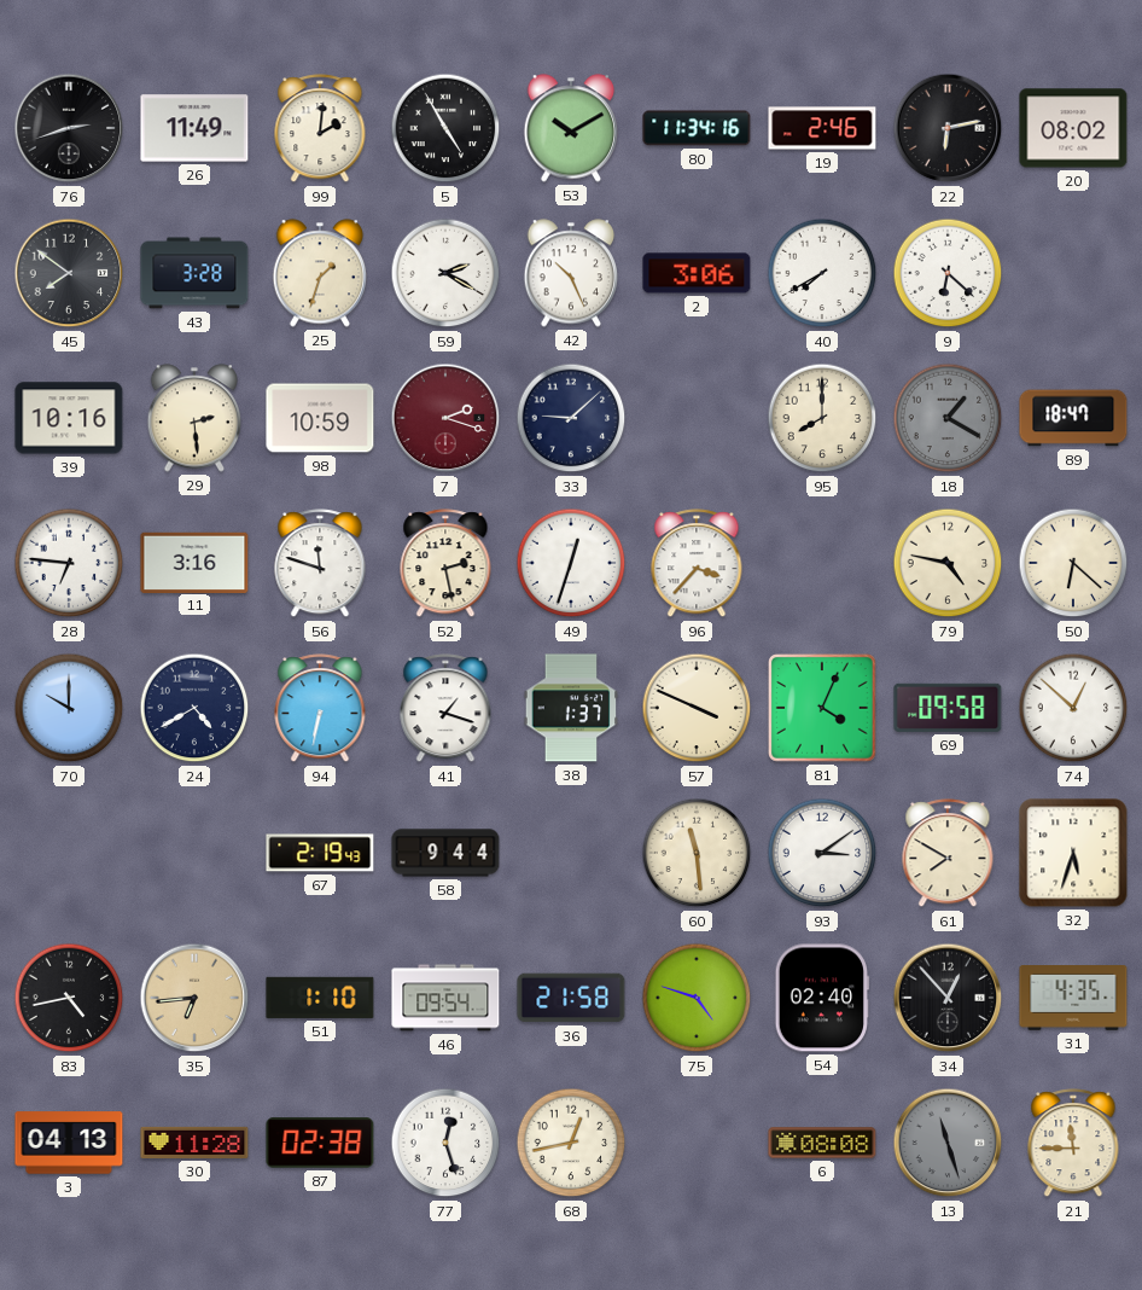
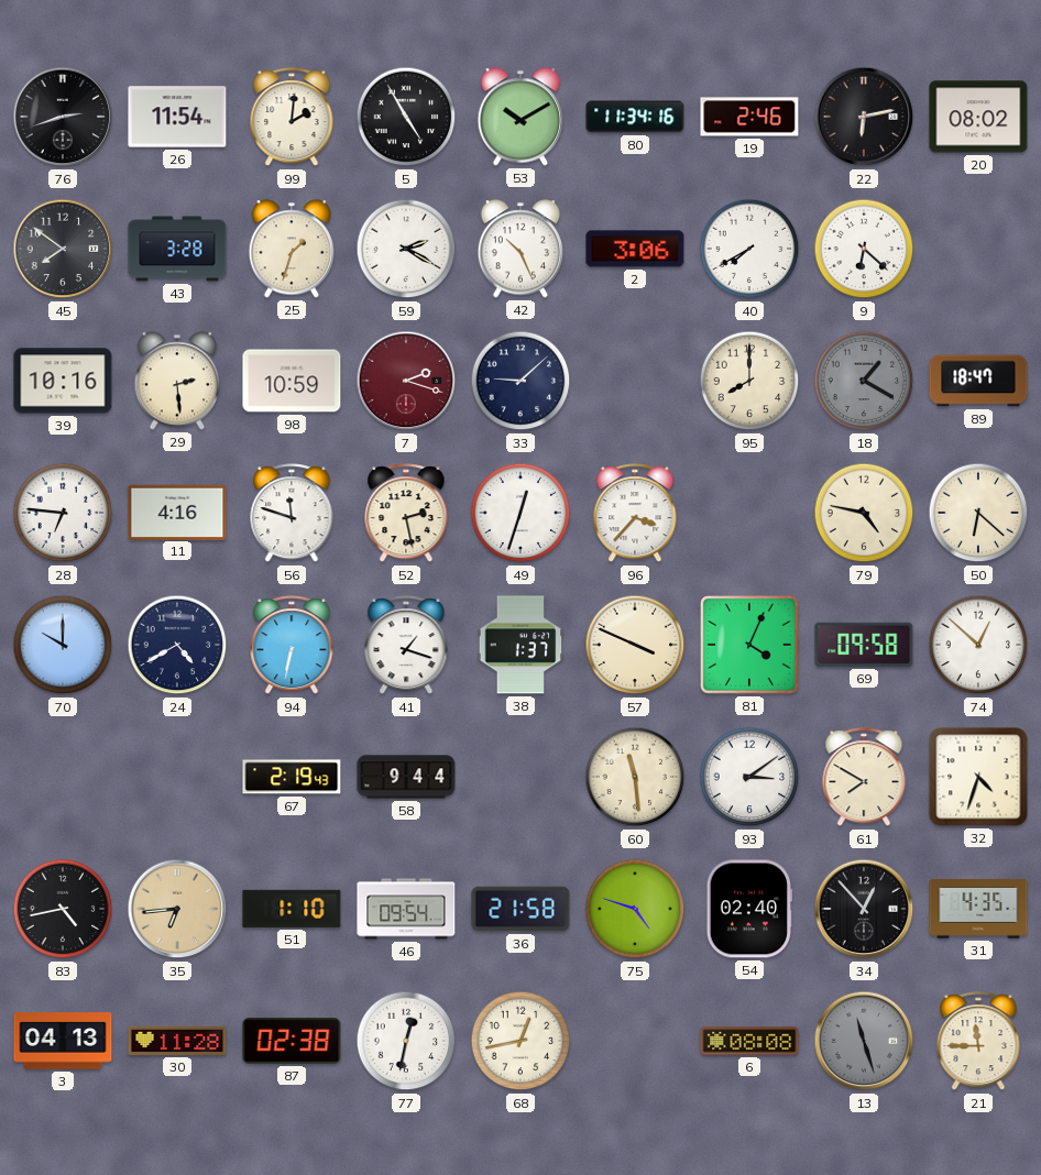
26: 11:49 -> 11:54 (177, 117)
11: 3:16 -> 4:16 (177, 512)
32: 5:33 -> 4:33 (978, 777)
77: 12:27 -> 12:32 (406, 1041)
